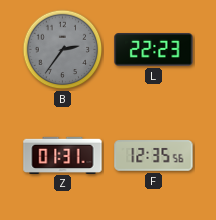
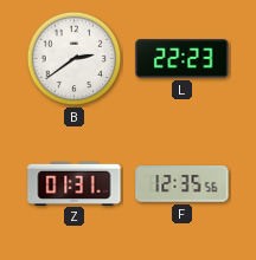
B: 2:36 -> 2:39 (75, 59)
B dial: grey -> white (75, 59)
